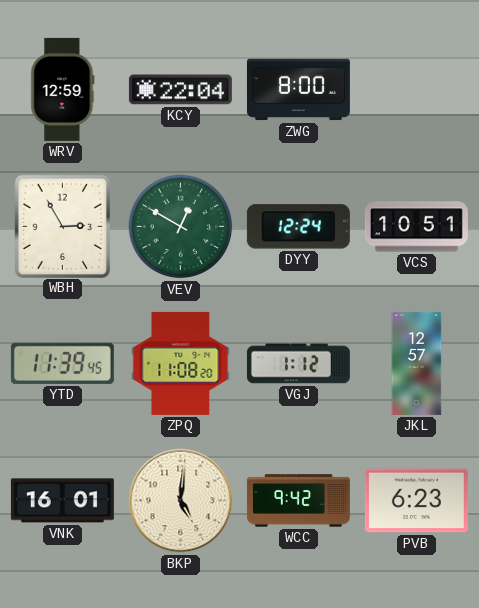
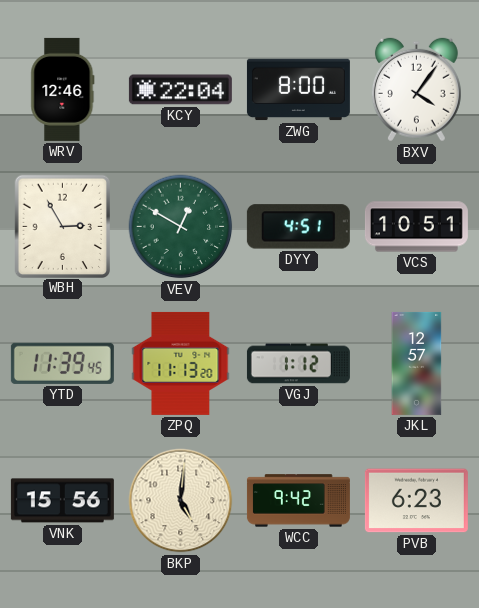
WRV: 12:59 -> 12:46 (63, 89)
BXV: none -> 4:06 (416, 90)
DYY: 12:24 -> 4:51 (298, 227)
ZPQ: 11:08 -> 11:13 (181, 363)
VNK: 16:01 -> 15:56 (62, 501)
